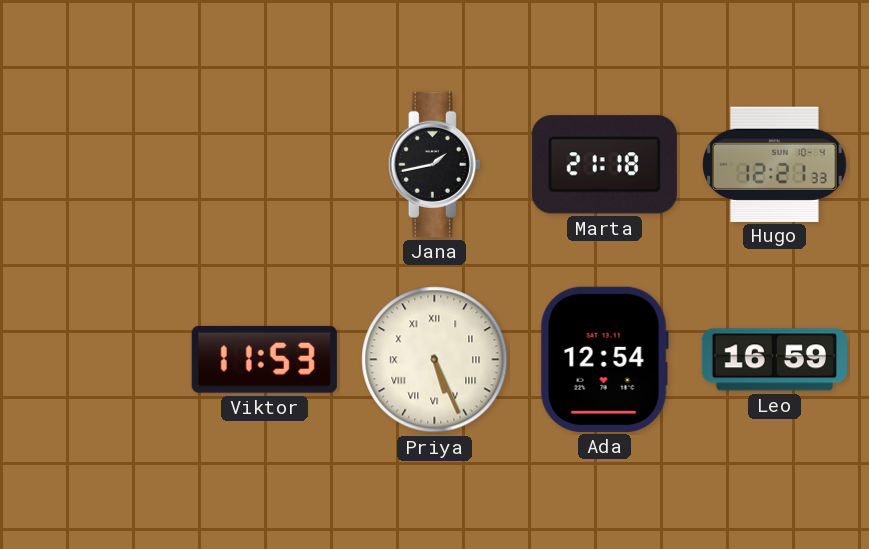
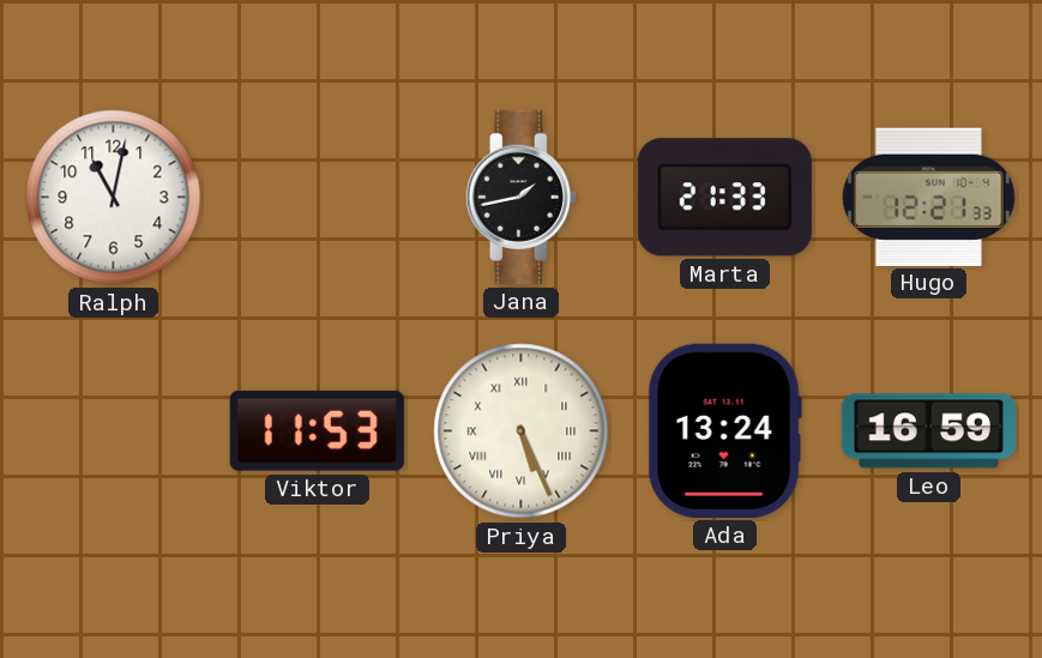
Ralph: none -> 11:02 (114, 198)
Marta: 21:18 -> 21:33 (724, 198)
Ada: 12:54 -> 13:24 (724, 430)
